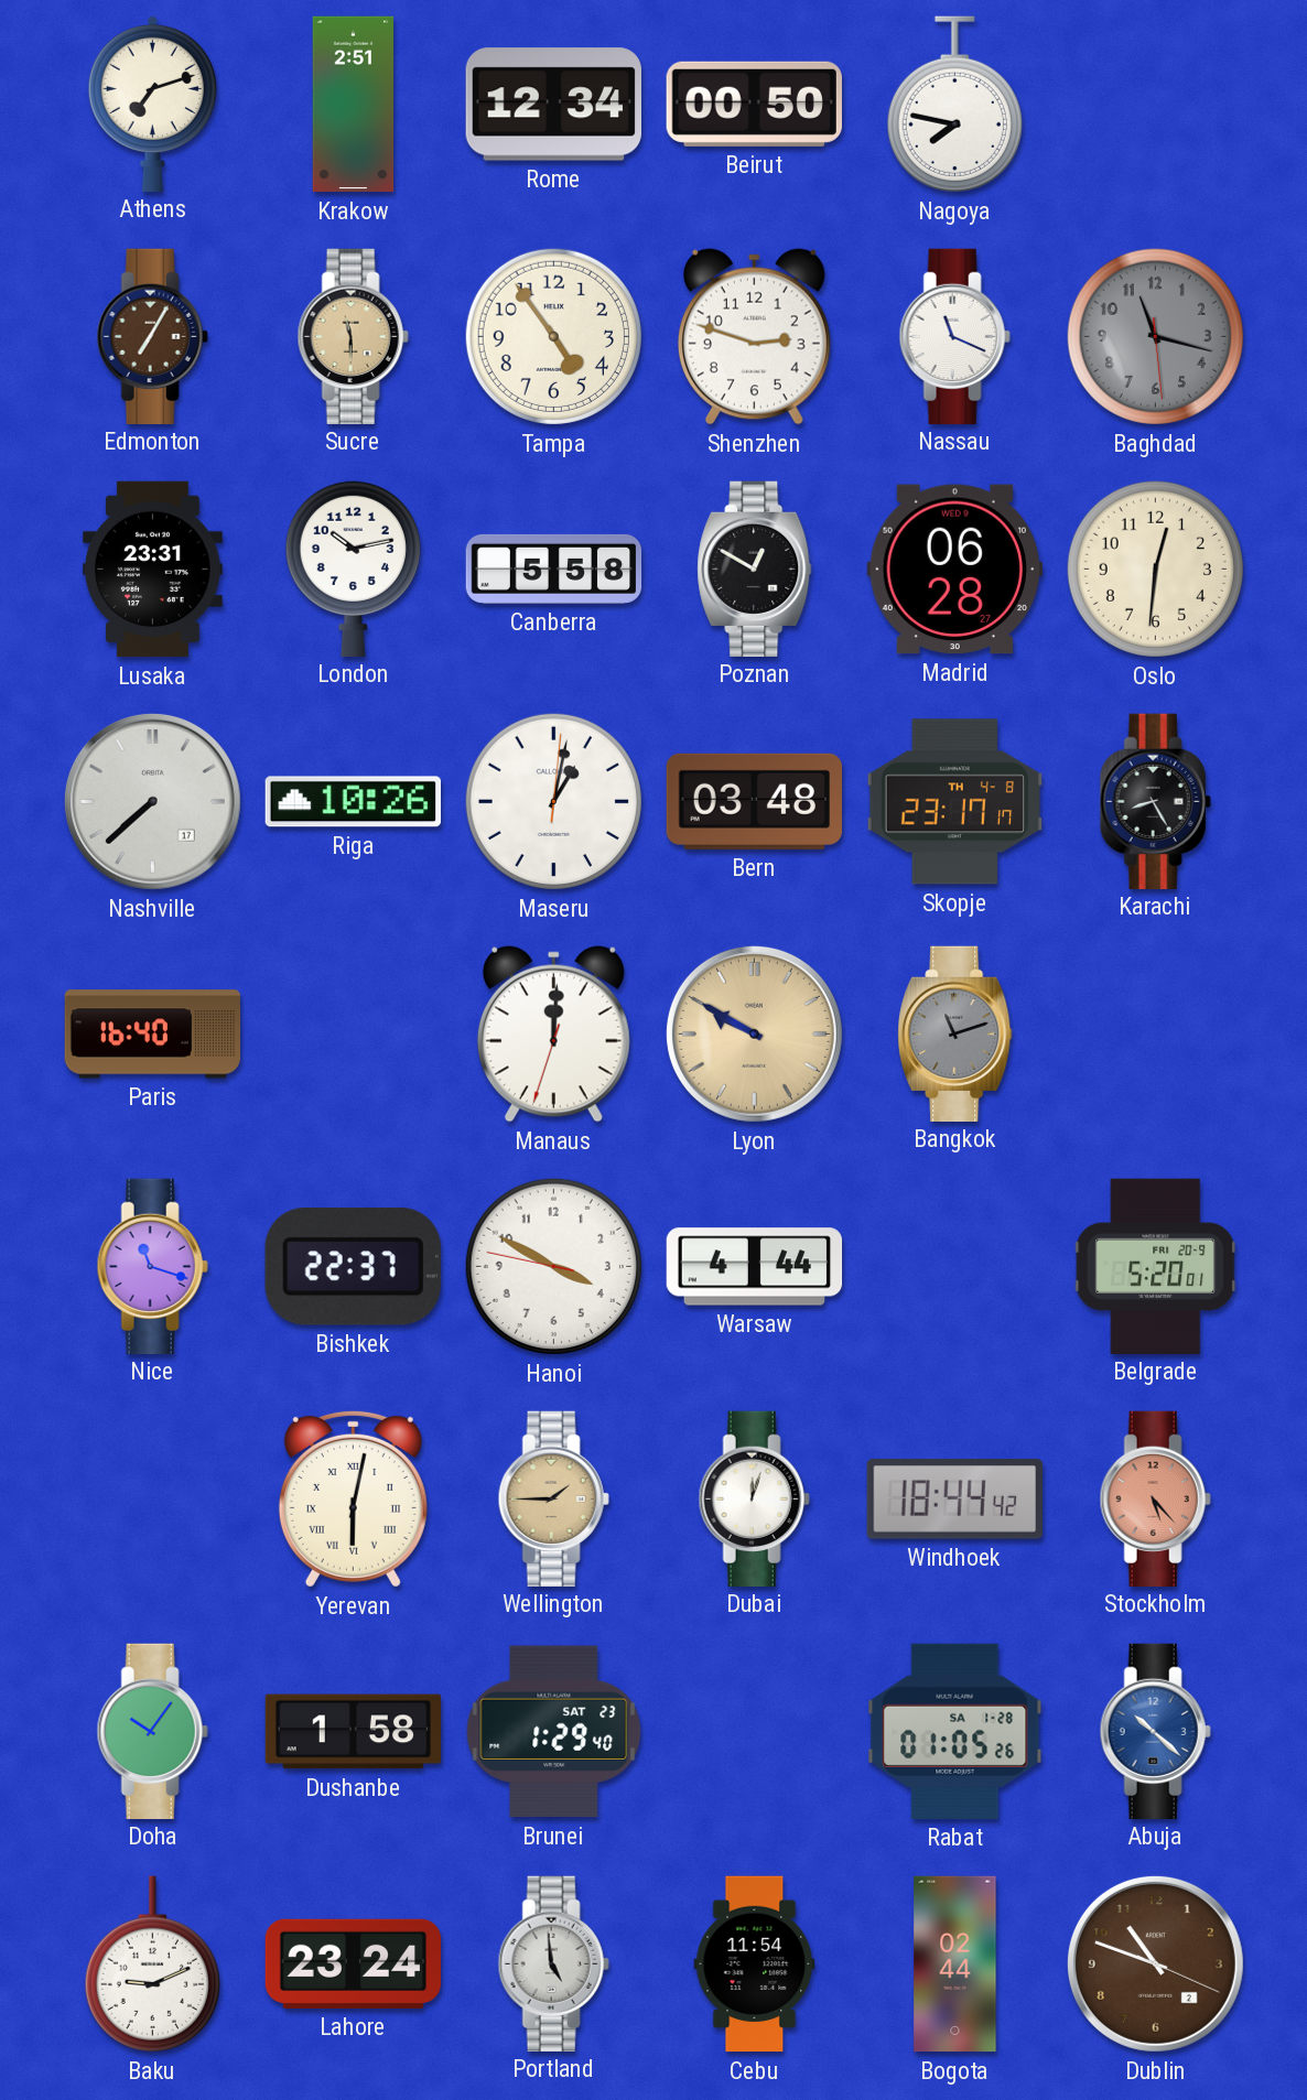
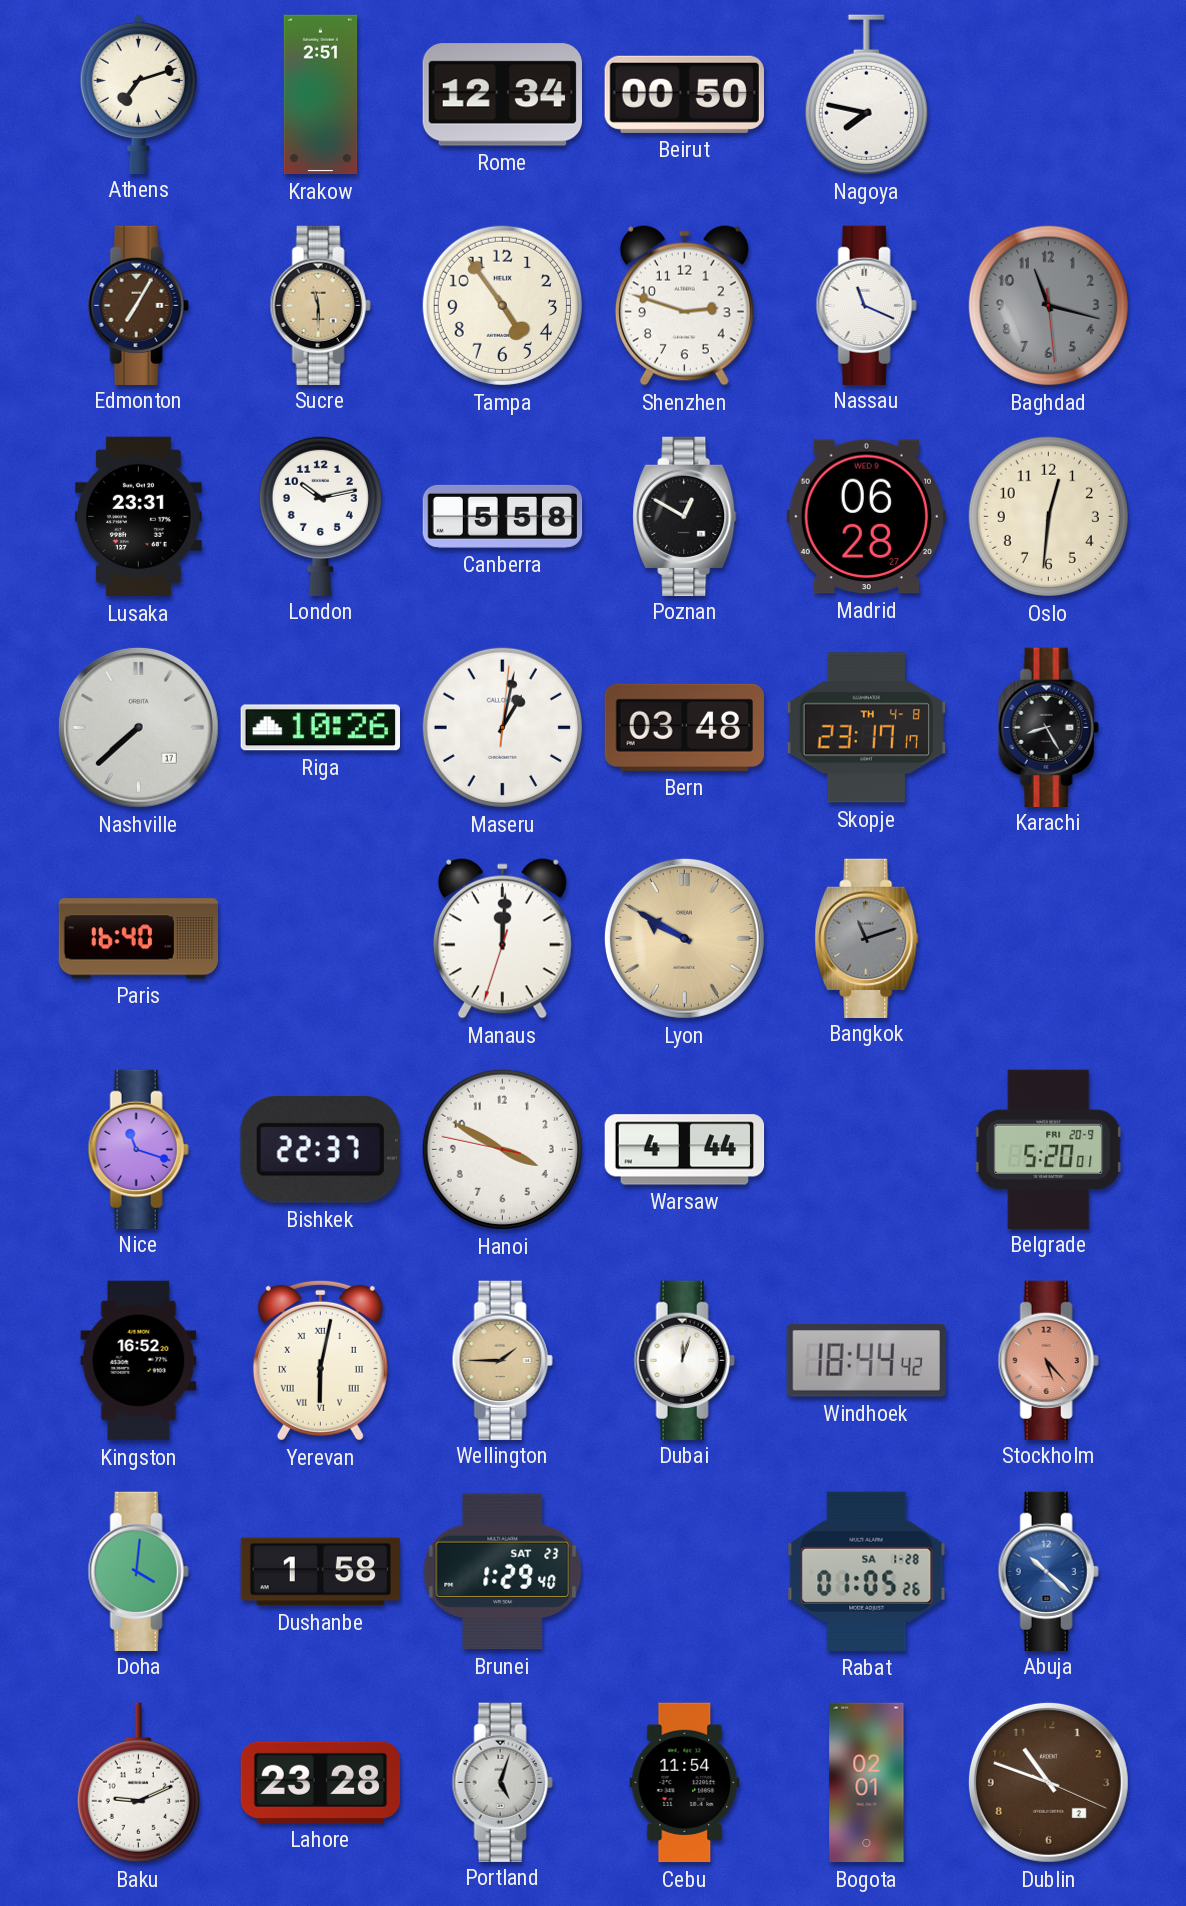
Kingston: none -> 16:52 (139, 1361)
Doha: 10:06 -> 4:01 (138, 1571)
Lahore: 23:24 -> 23:28 (320, 1782)
Portland: 4:59 -> 5:03 (502, 1782)
Bogota: 02:44 -> 02:01 (867, 1783)
